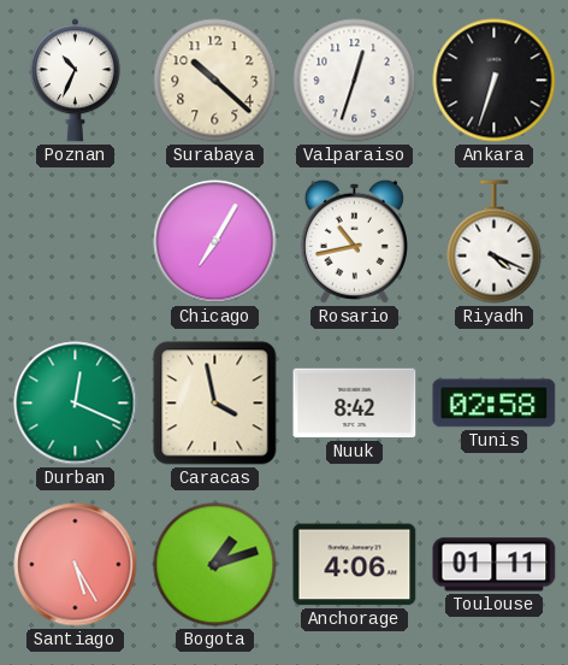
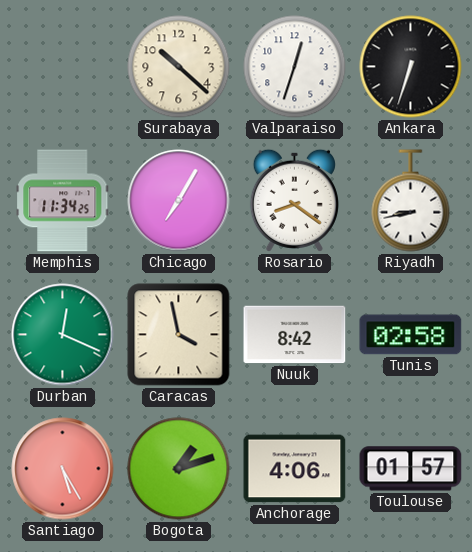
Poznan: 10:34 -> none (75, 81)
Memphis: none -> 11:34 (63, 201)
Rosario: 10:43 -> 8:21 (294, 200)
Riyadh: 4:19 -> 8:43 (411, 201)
Toulouse: 01:11 -> 01:57 (411, 469)
